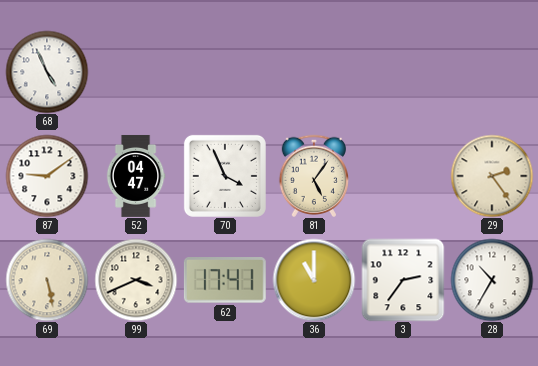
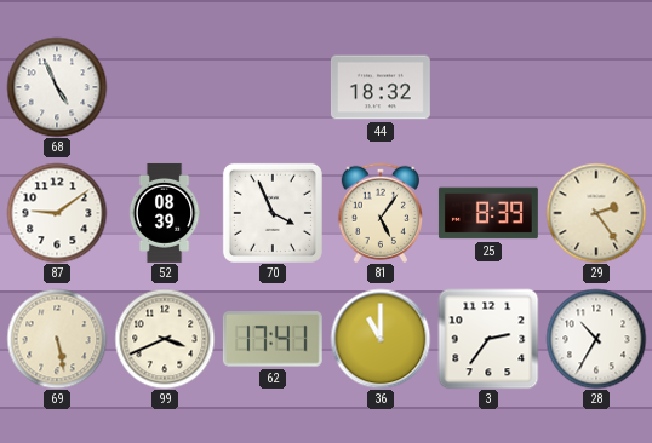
44: none -> 18:32 (381, 87)
52: 04:47 -> 08:39 (165, 213)
25: none -> 8:39 (488, 213)
